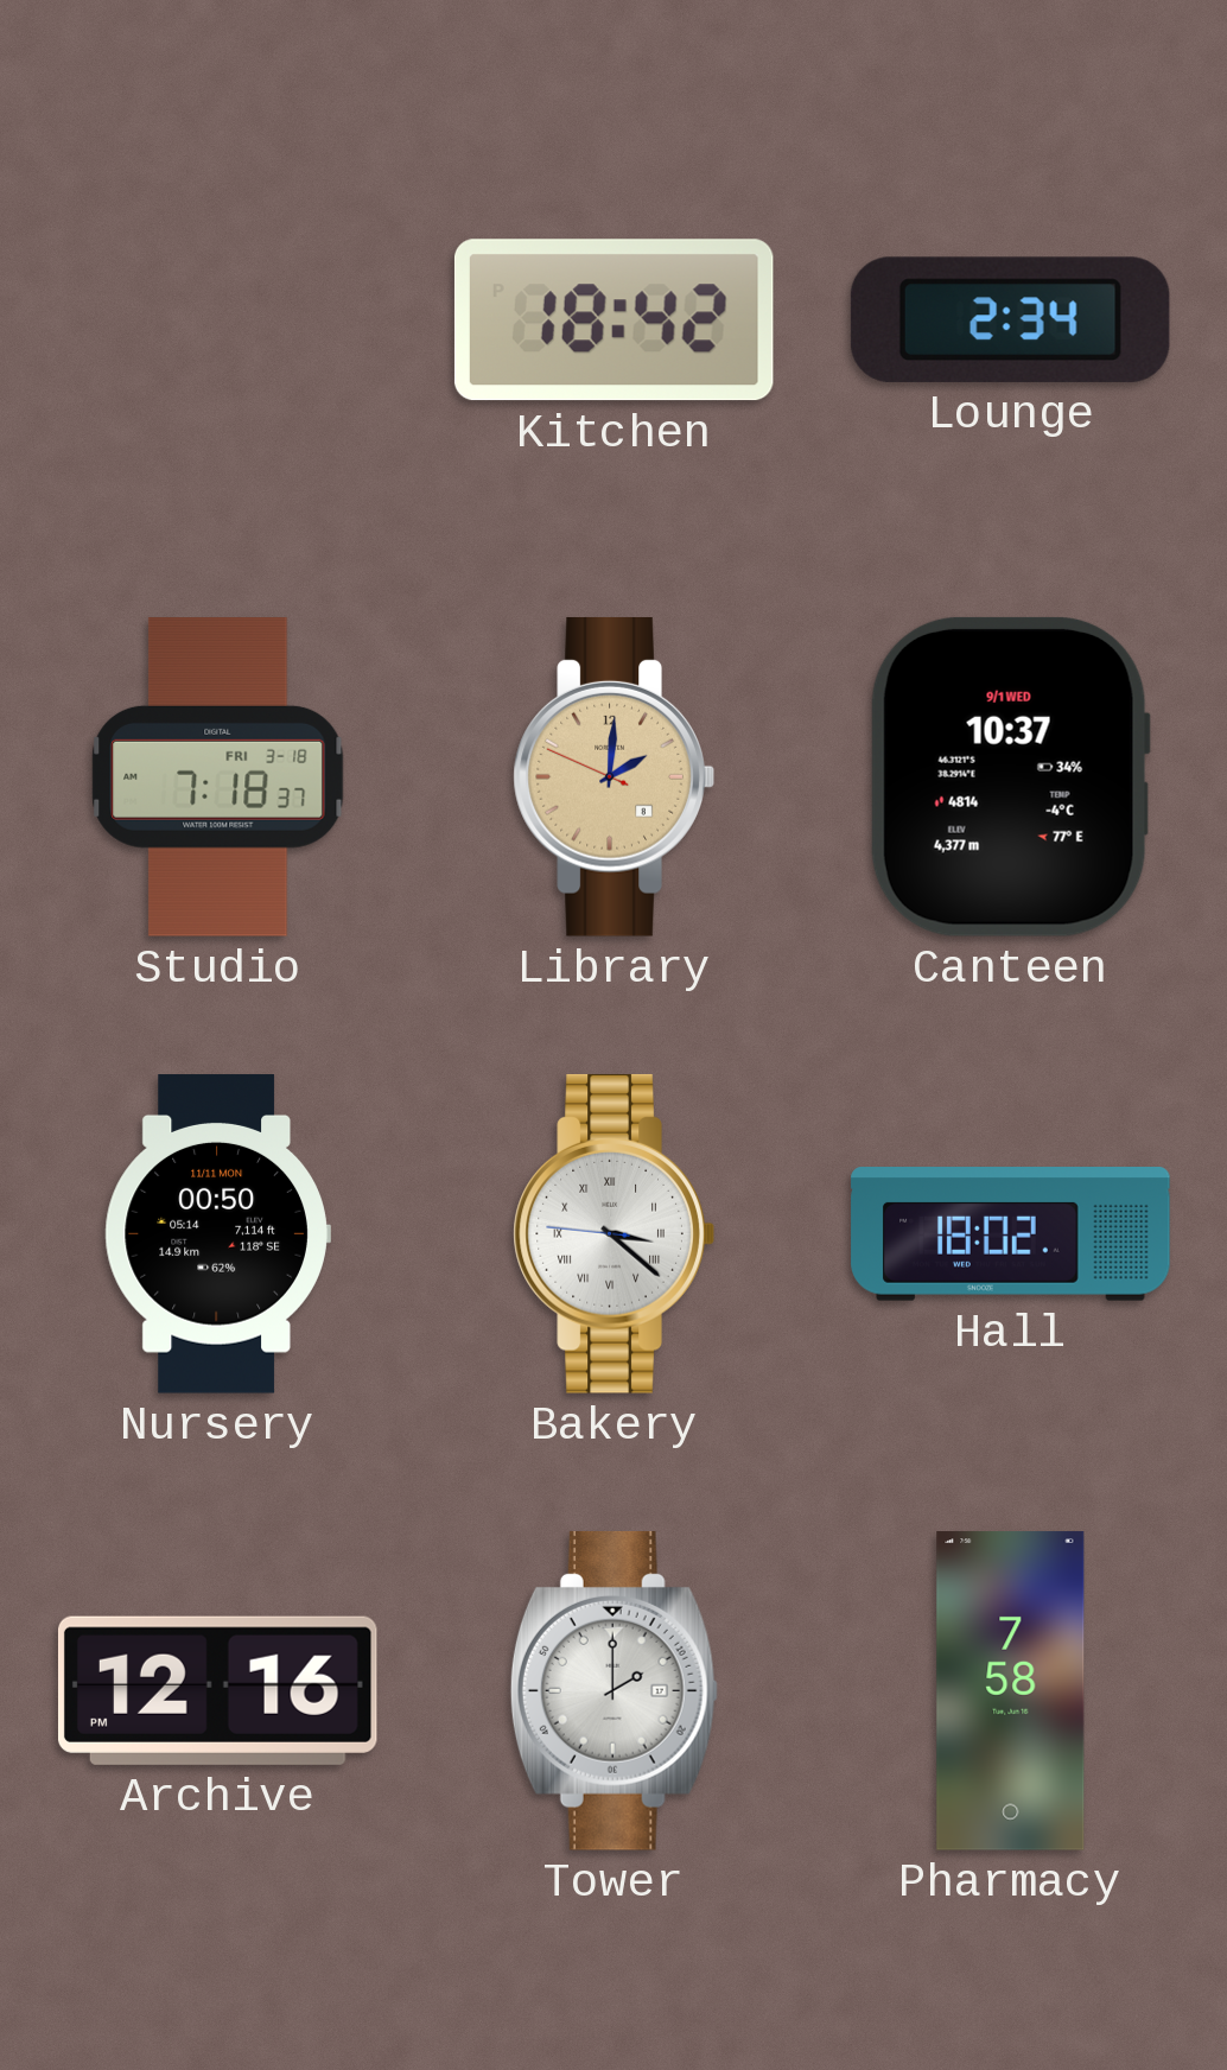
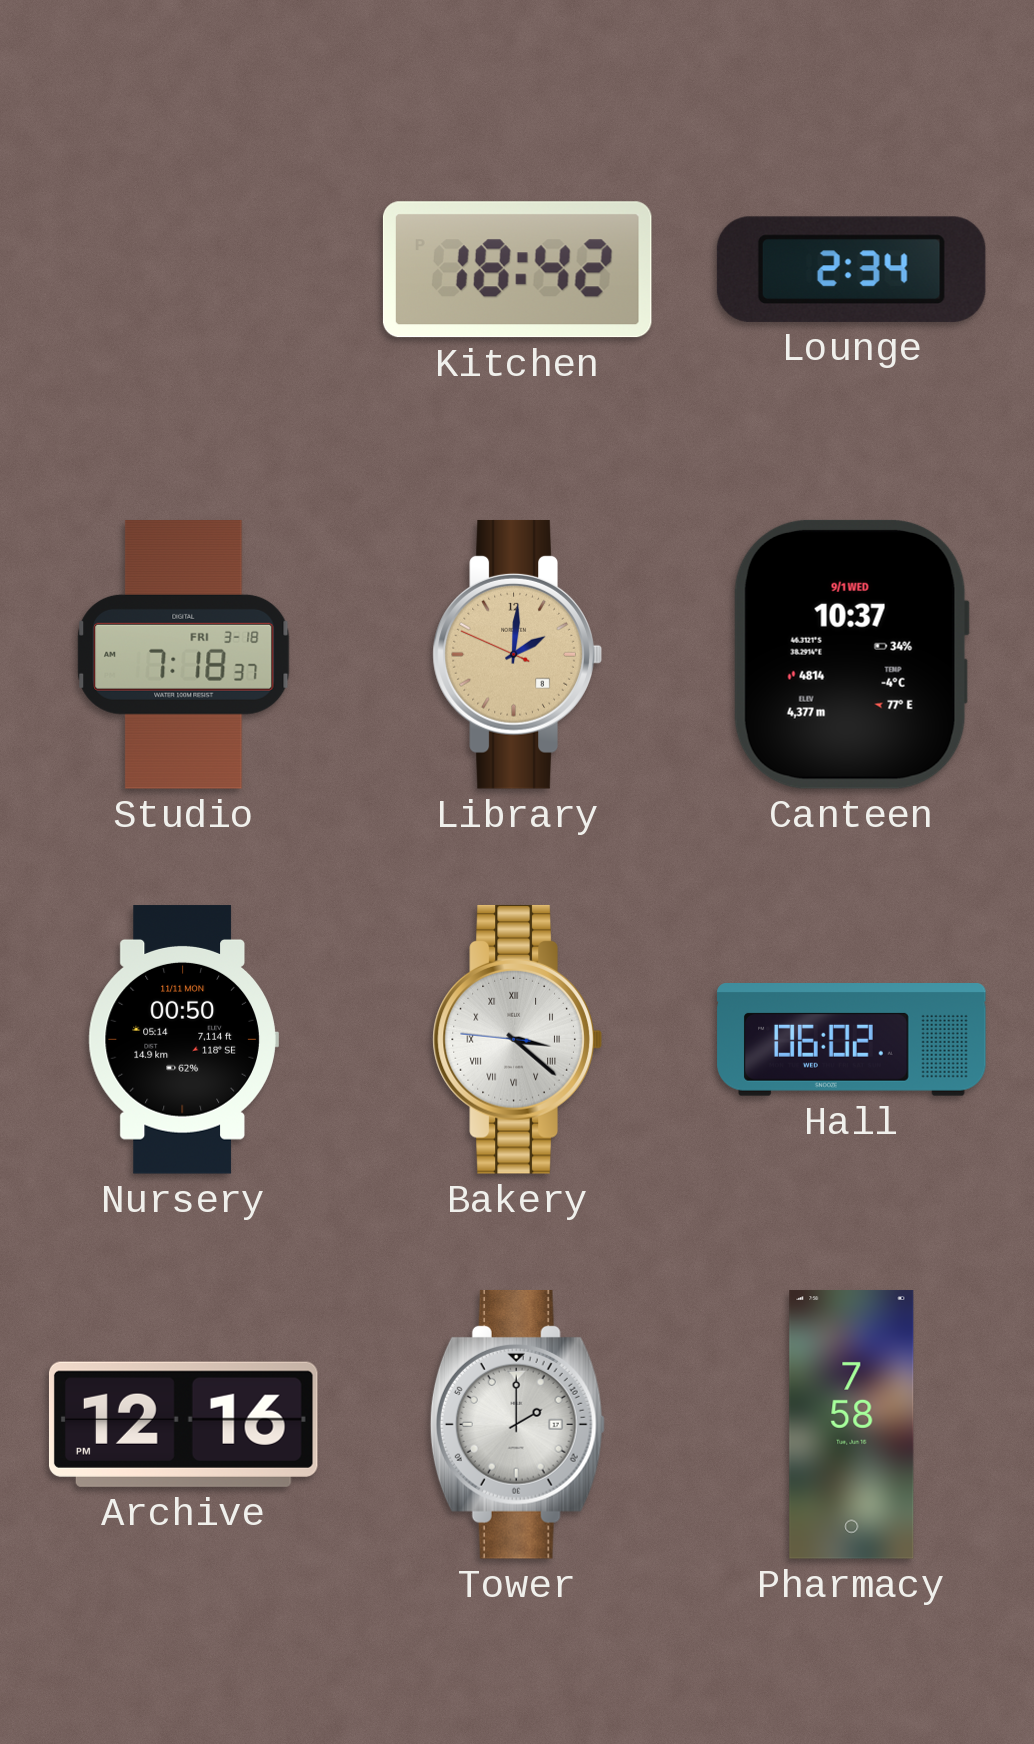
Hall: 18:02 -> 06:02 (852, 1040)
